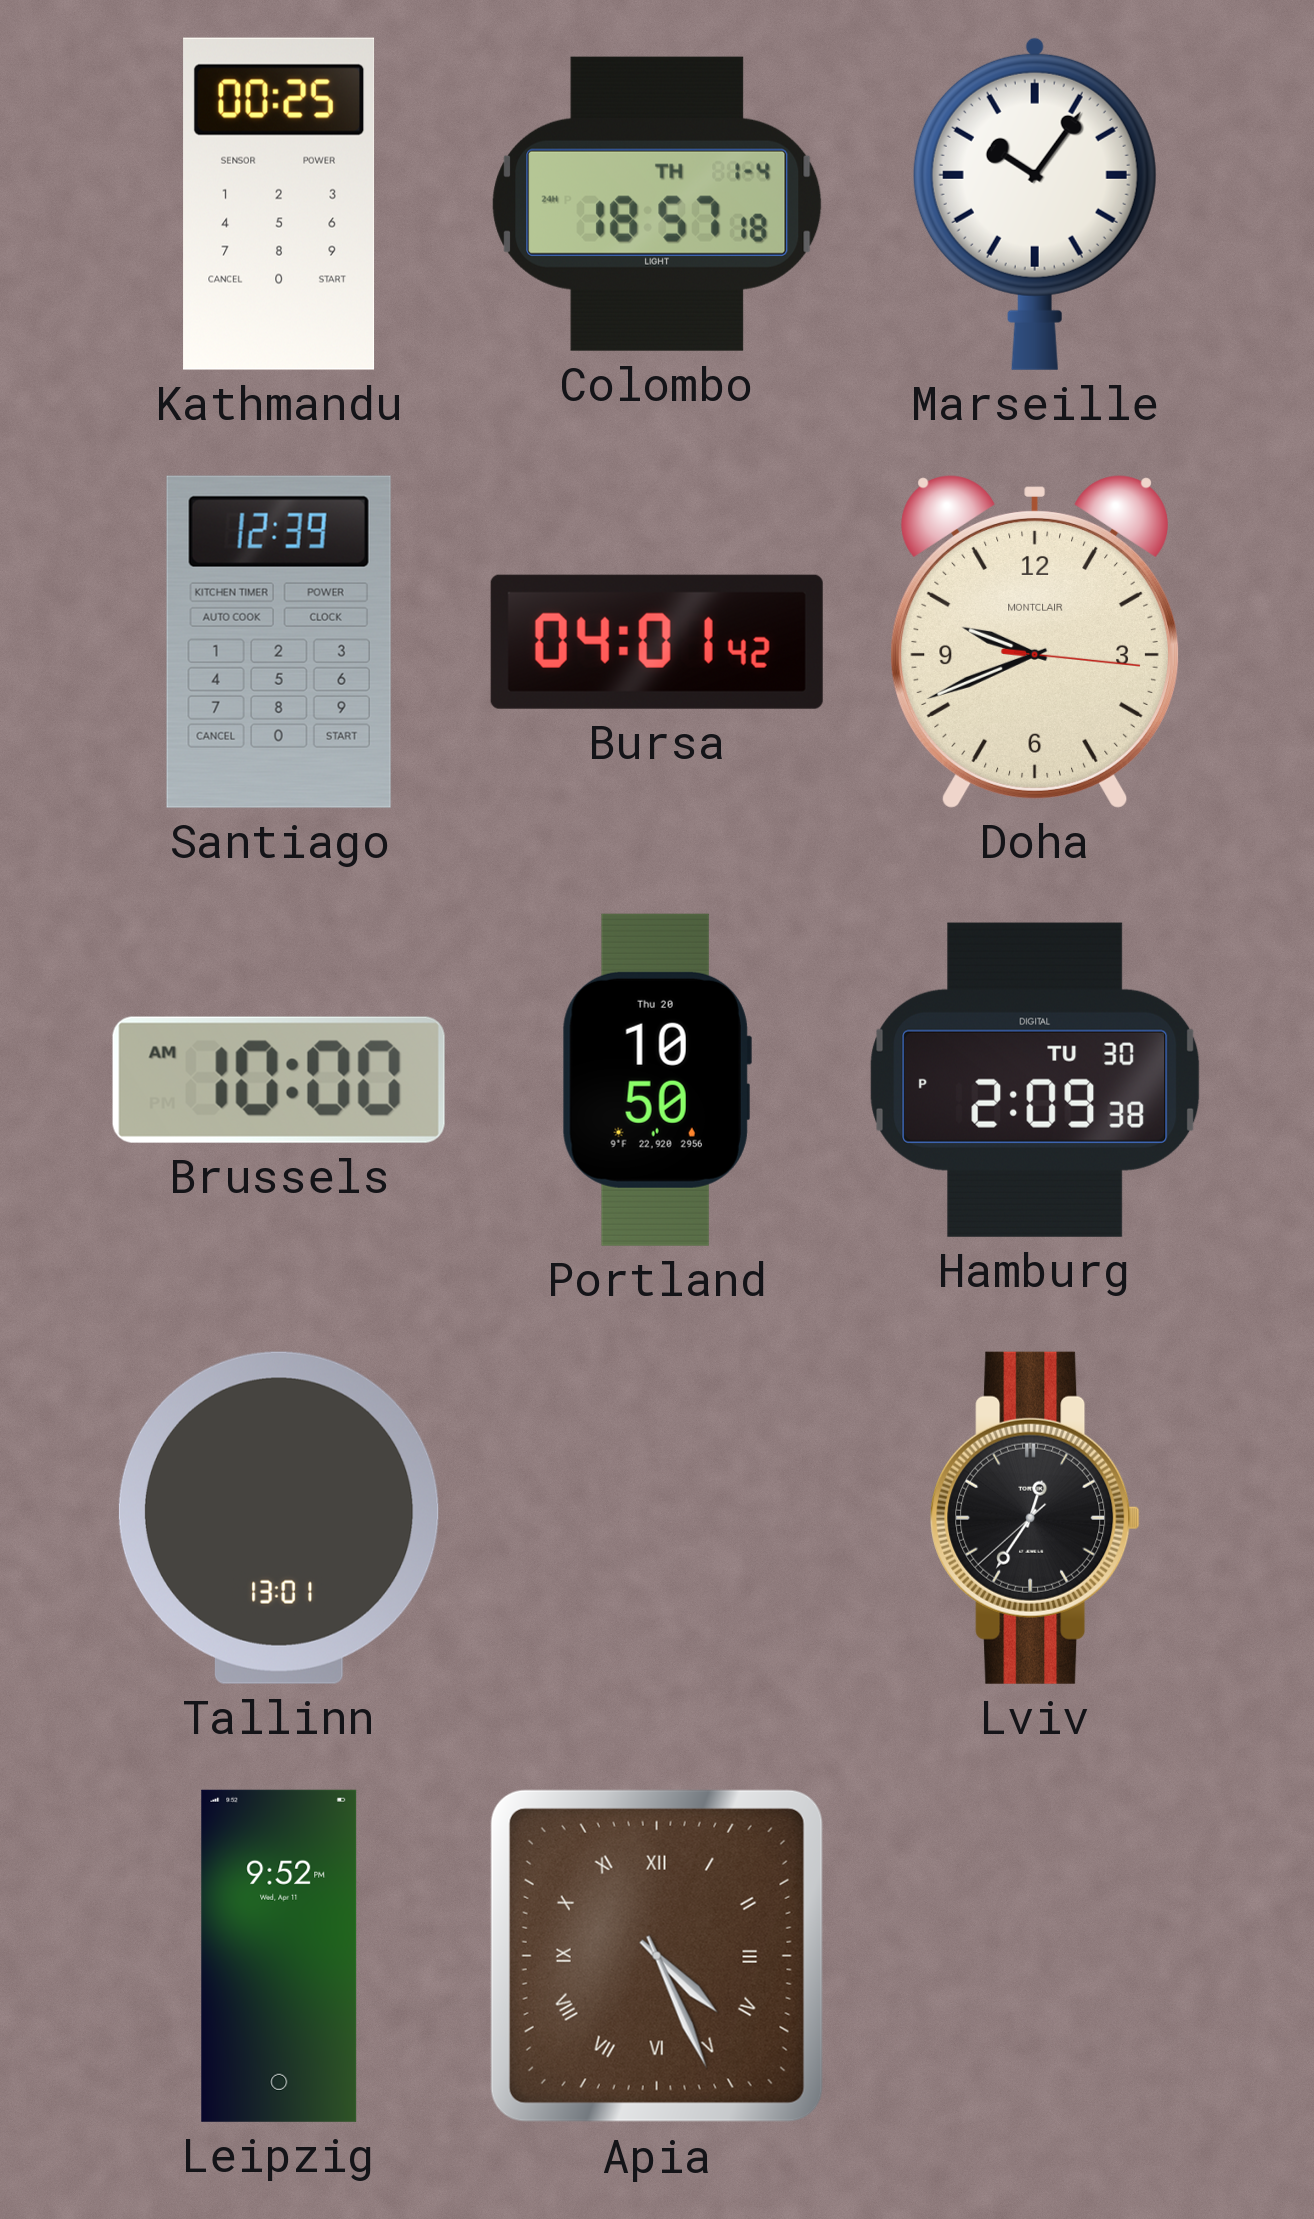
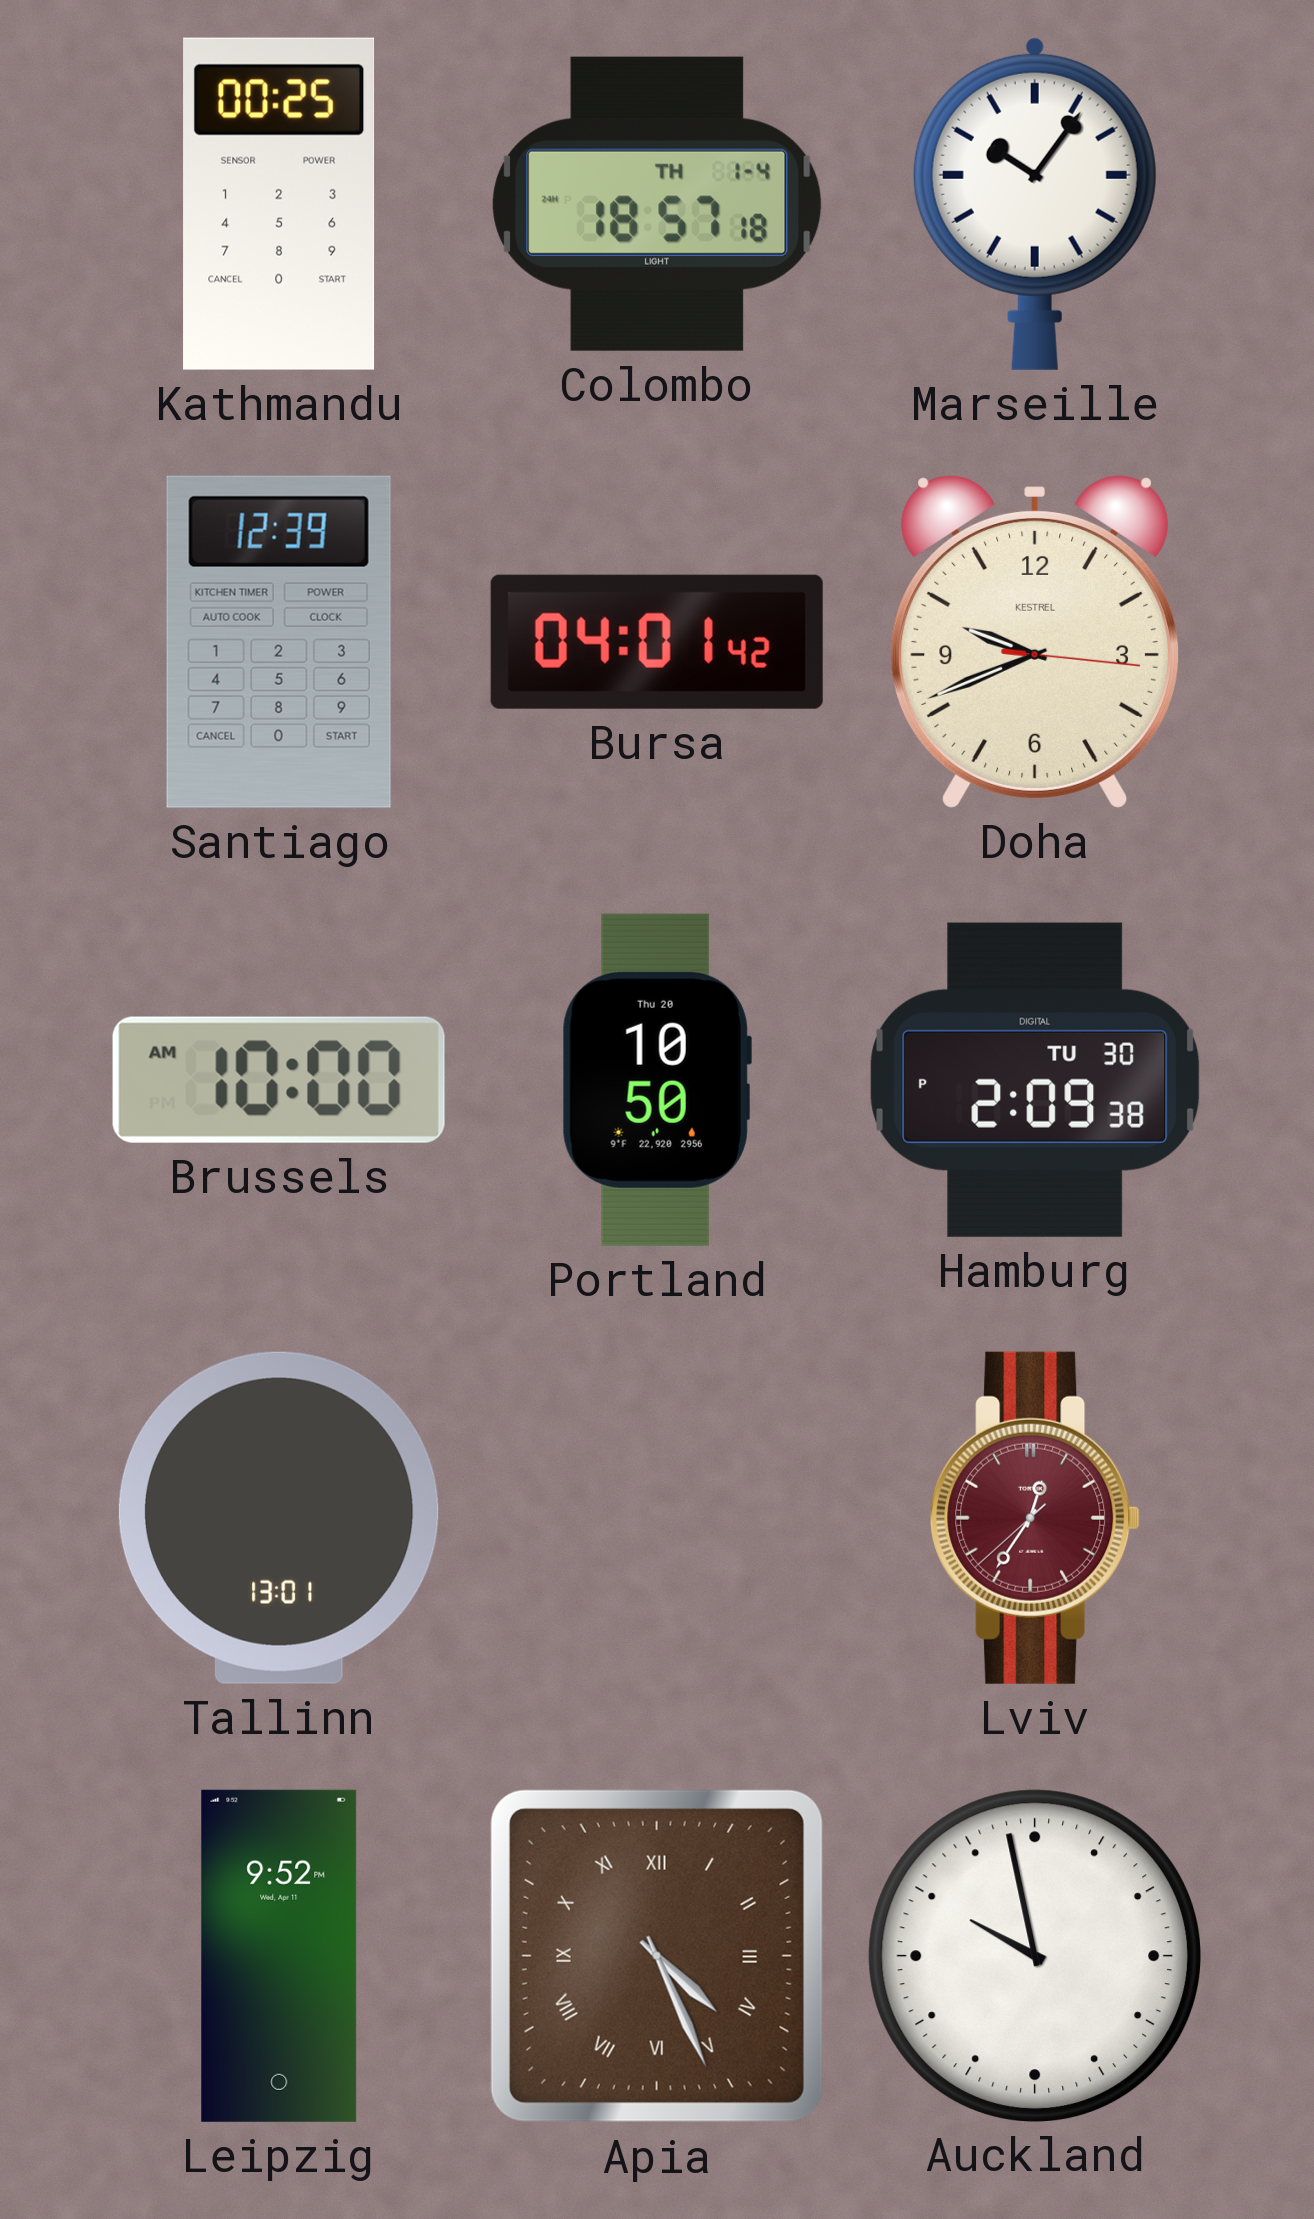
Doha brand: MONTCLAIR -> KESTREL (1034, 642)
Lviv dial: black -> burgundy (1035, 1518)
Auckland: none -> 9:58 (1034, 1955)
